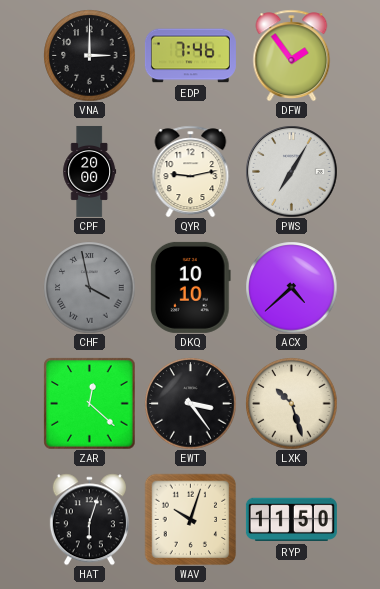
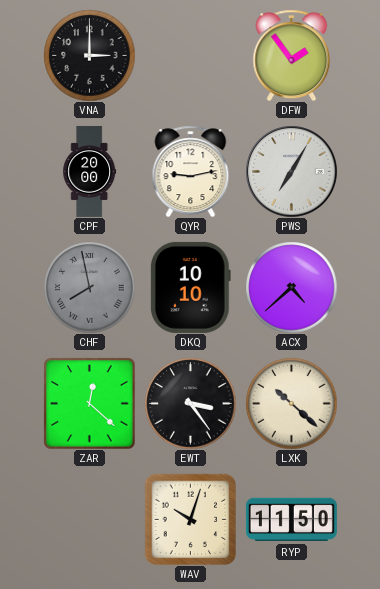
EDP: 7:46 -> none (190, 56)
CHF: 3:58 -> 7:58 (89, 287)
LXK: 10:27 -> 10:22 (291, 403)
HAT: 6:03 -> none (89, 519)
